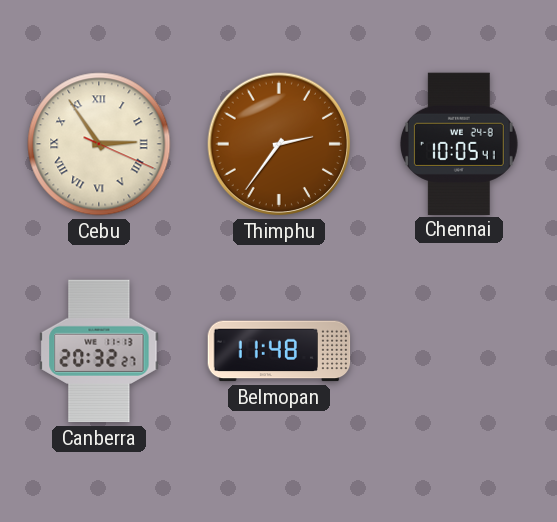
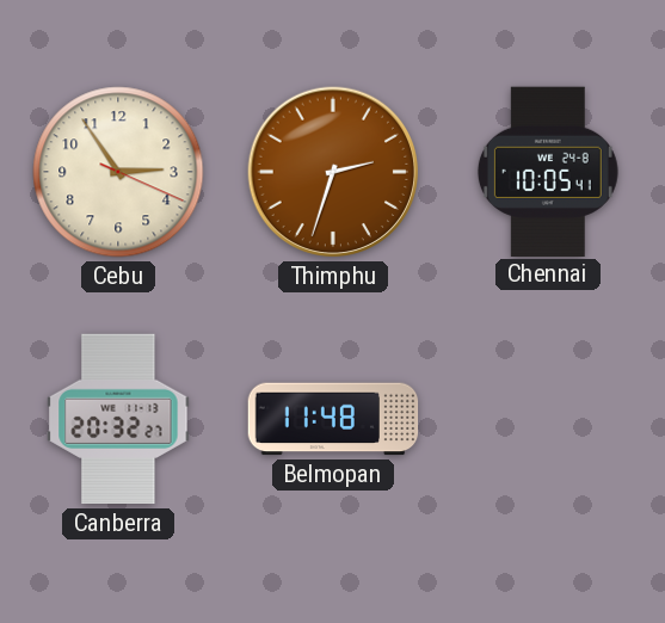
Cebu numerals: Roman -> Arabic (118, 172)
Thimphu: 2:36 -> 2:33 (333, 172)
